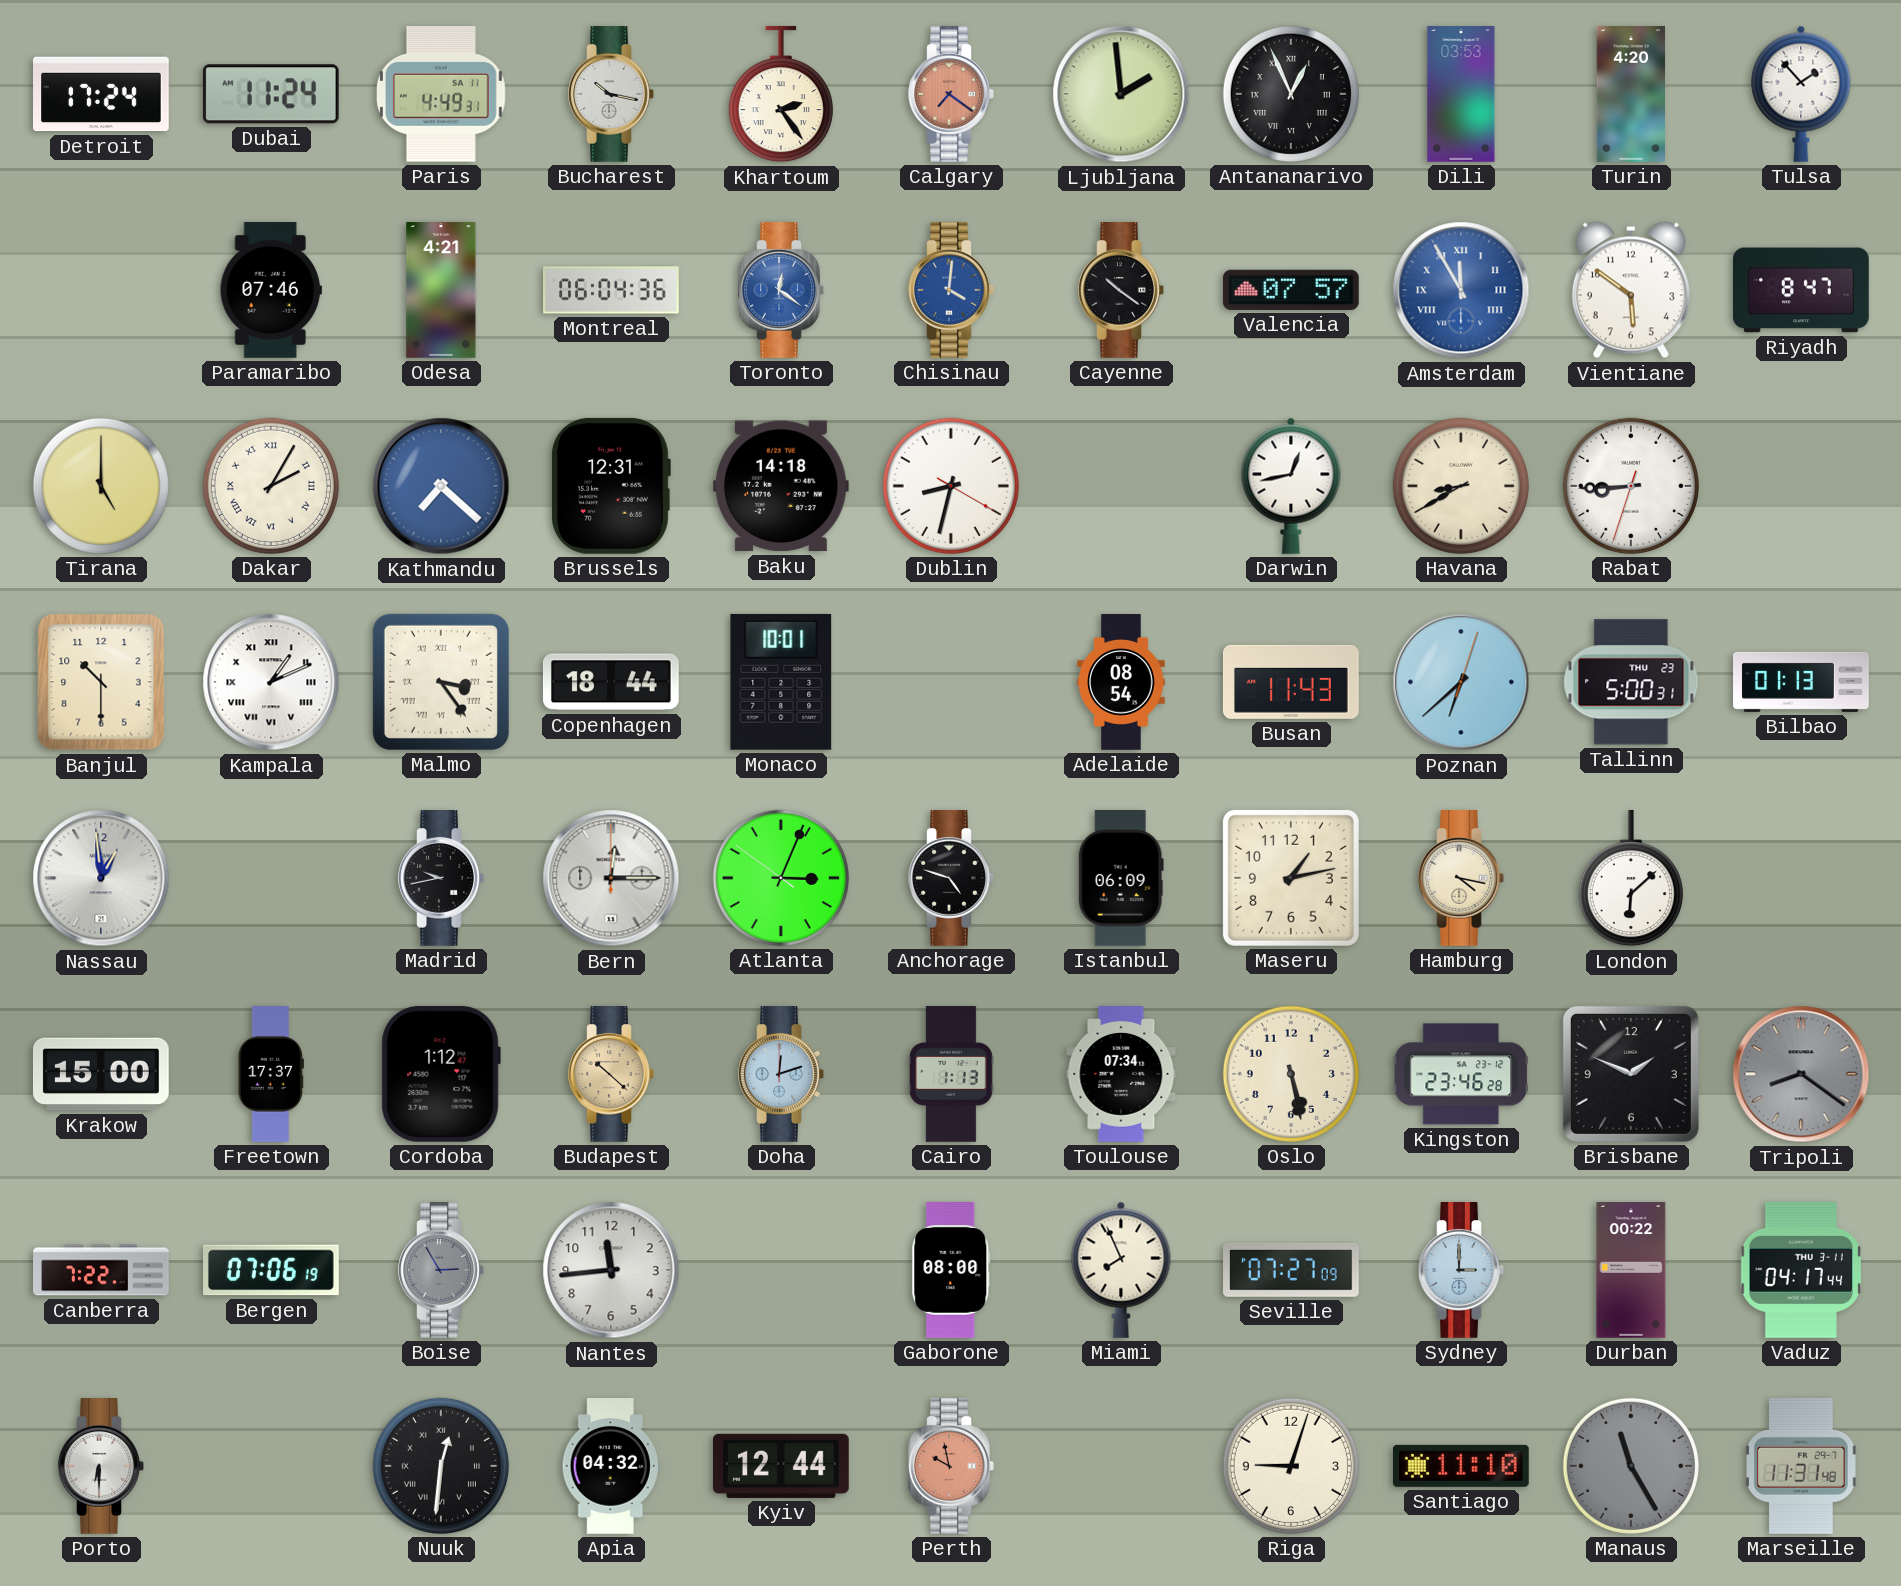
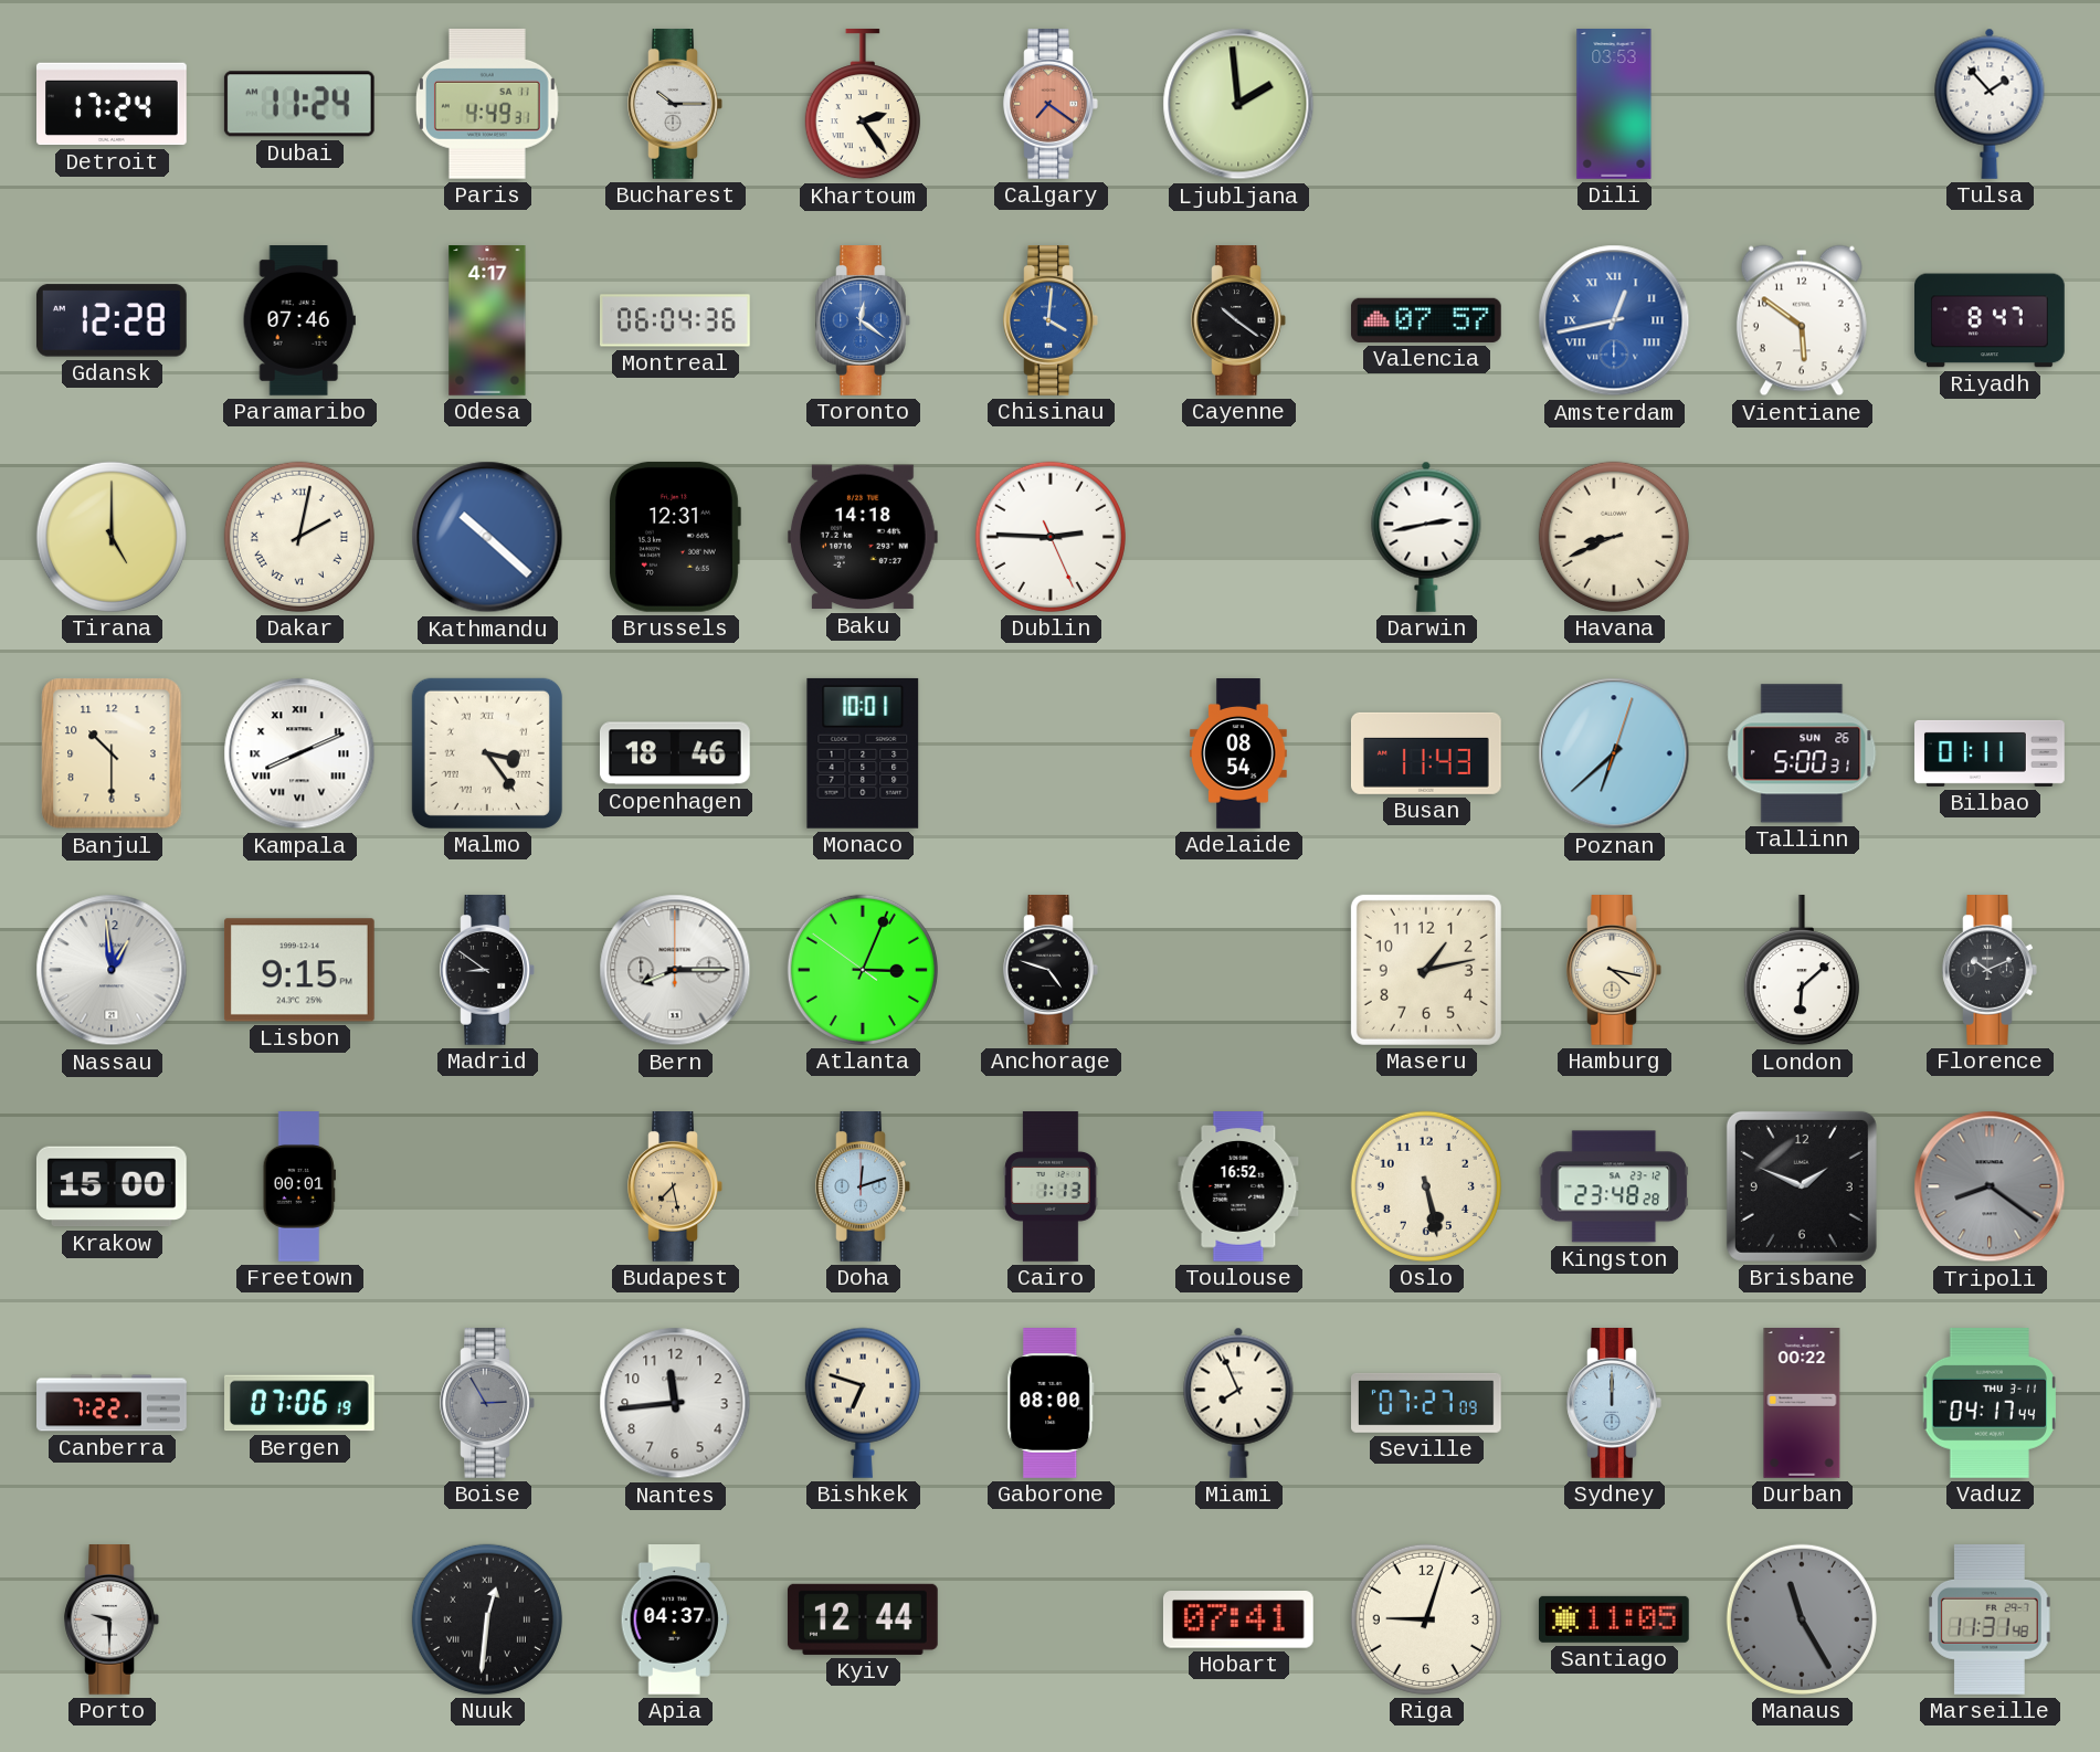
Bucharest: 10:17 -> 10:15 (675, 105)
Antananarivo: 12:56 -> none (1291, 94)
Turin: 4:20 -> none (1630, 95)
Gdansk: none -> 12:28 (112, 320)
Odesa: 4:21 -> 4:17 (487, 321)
Amsterdam: 11:55 -> 12:43 (1614, 320)
Dakar: 2:05 -> 2:02 (299, 537)
Kathmandu: 7:22 -> 10:22 (487, 537)
Dublin: 8:32 -> 2:45 (1051, 537)
Darwin: 12:43 -> 2:43 (1426, 537)
Havana: 8:40 -> 8:41 (1614, 537)
Rabat: 8:44 -> none (1631, 486)
Kampala: 1:11 -> 8:11 (299, 753)
Copenhagen: 18:44 -> 18:46 (675, 753)
Tallinn date: THU 23 -> SUN 26 (1802, 753)
Bilbao: 01:13 -> 01:11 (1990, 753)
Lisbon: none -> 9:15 (299, 970)
Madrid: 9:43 -> 8:51 (487, 971)
Bern: 12:15 -> 8:15 (675, 970)
Istanbul: 06:09 -> none (1121, 879)
Florence: none -> 10:11 (1990, 971)
Freetown: 17:37 -> 00:01 (299, 1188)
Cordoba: 1:12 -> none (441, 1074)
Budapest: 10:22 -> 7:28 (675, 1188)
Toulouse: 07:34 -> 16:52 (1238, 1188)
Kingston: 23:46 -> 23:48 (1613, 1186)
Bishkek: none -> 6:48 (863, 1403)
Sydney: 3:00 -> 12:00 (1614, 1404)
Porto: 6:30 -> 9:30 (112, 1621)
Apia: 04:32 -> 04:37 (675, 1621)
Perth: 9:58 -> none (951, 1467)
Hobart: none -> 07:41 (1238, 1619)
Santiago: 11:10 -> 11:05 (1614, 1619)
